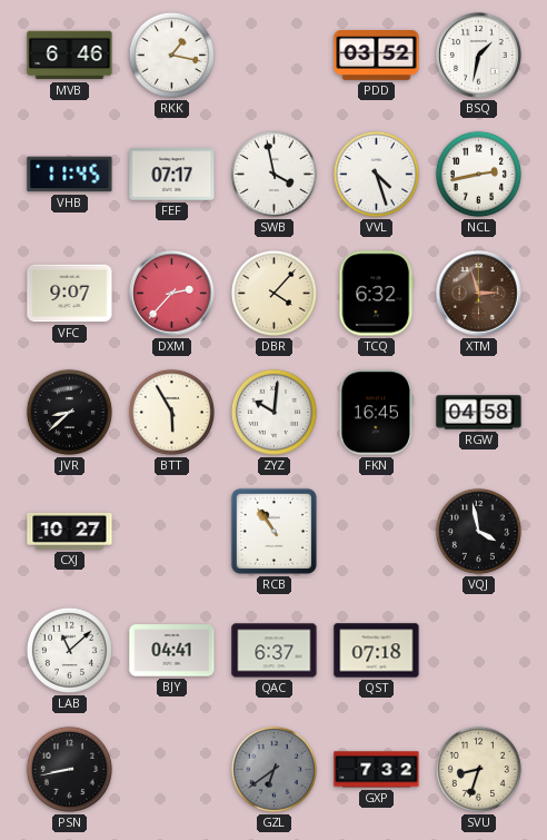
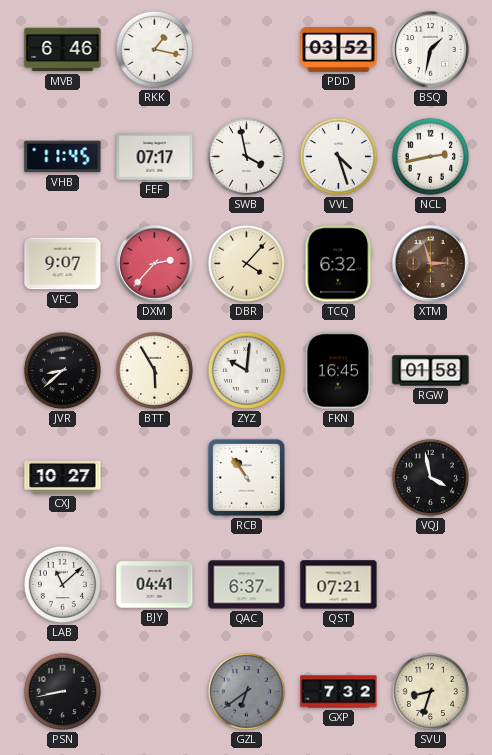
RGW: 04:58 -> 01:58 (431, 371)
QST: 07:18 -> 07:21 (339, 585)
